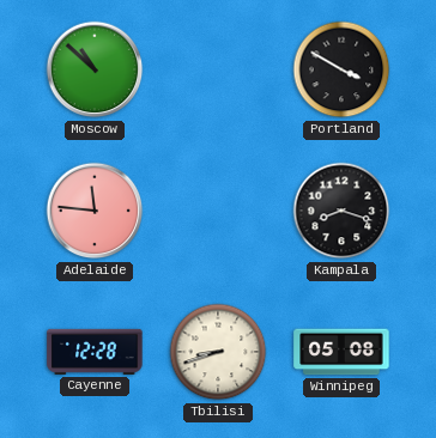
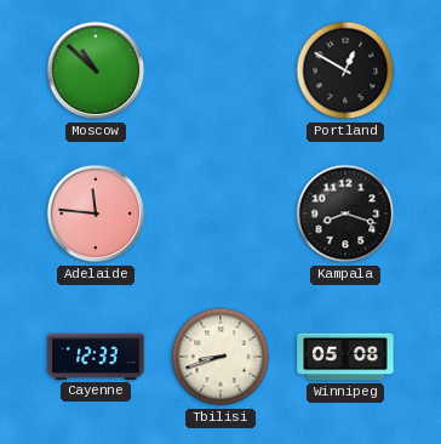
Portland: 3:50 -> 12:50 (345, 70)
Cayenne: 12:28 -> 12:33 (96, 357)
